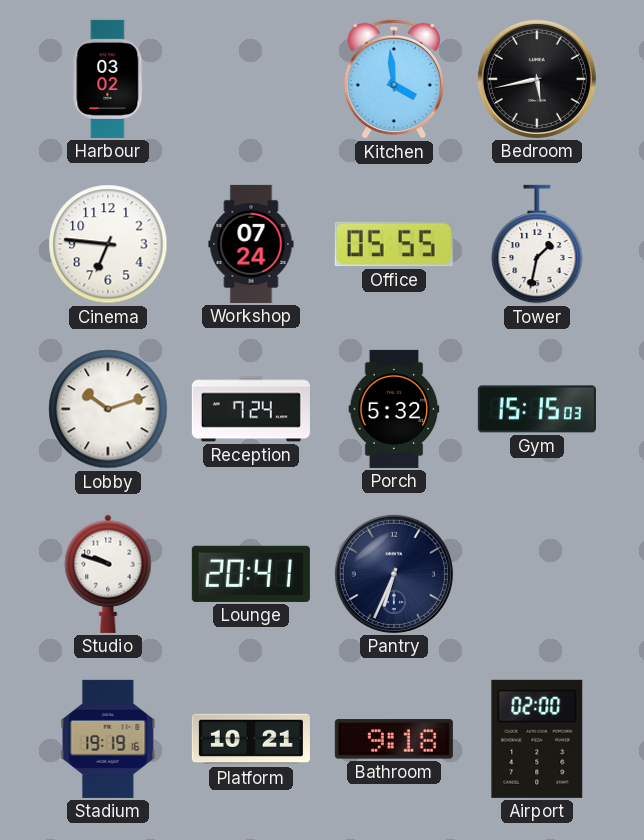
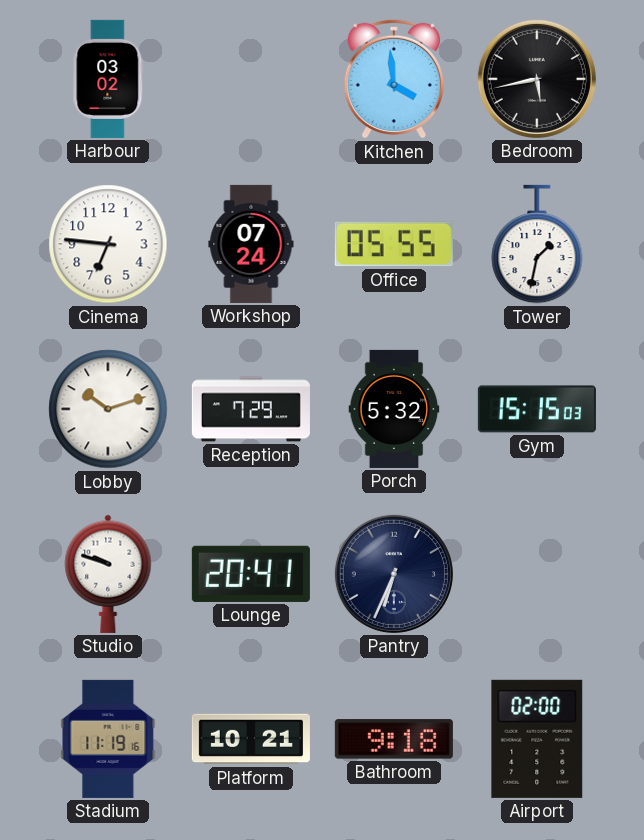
Reception: 7:24 -> 7:29 (251, 409)
Stadium: 19:19 -> 11:19 (108, 739)
